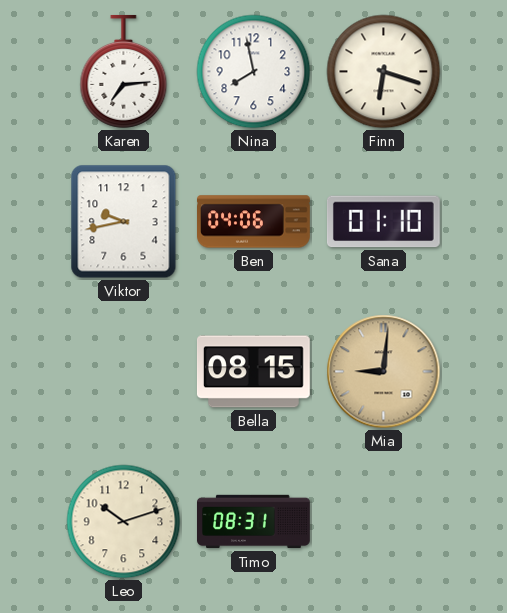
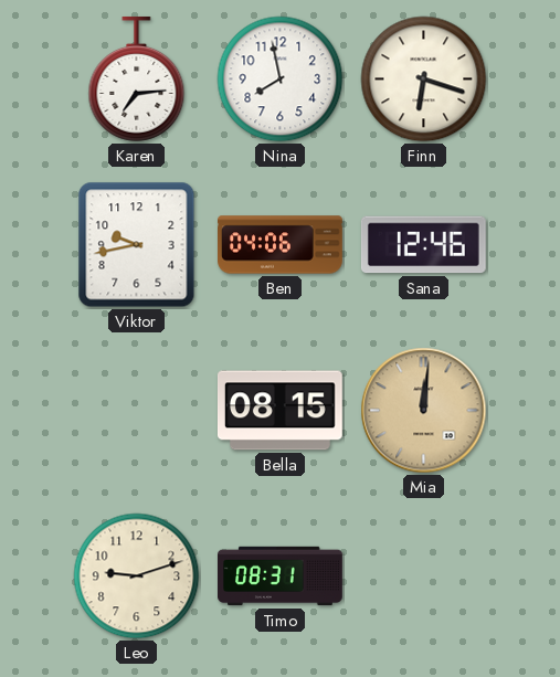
Sana: 01:10 -> 12:46 (423, 245)
Mia: 9:01 -> 12:01 (424, 411)
Leo: 10:12 -> 9:12 (137, 576)
